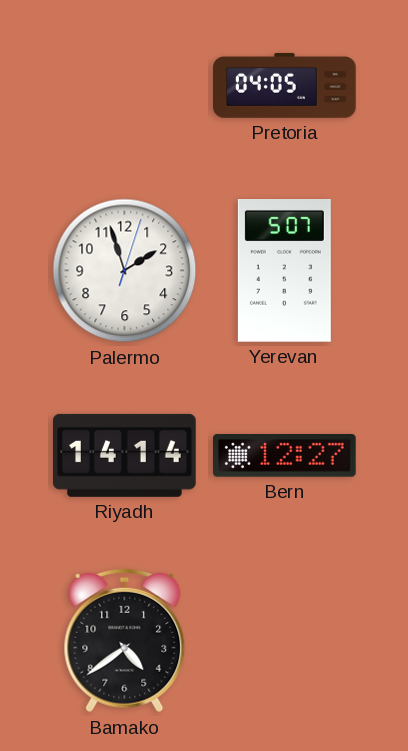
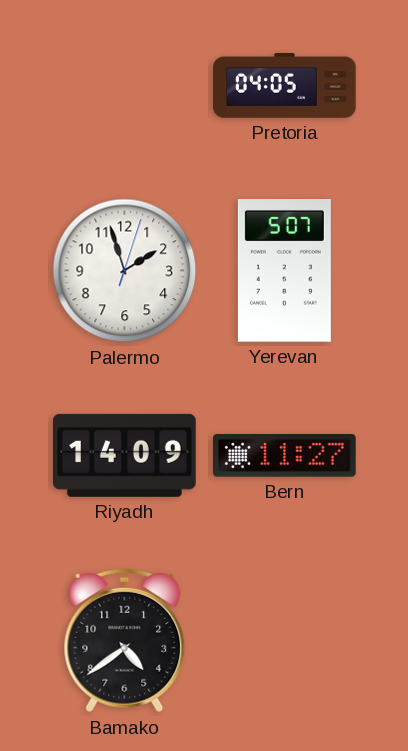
Riyadh: 14:14 -> 14:09 (125, 455)
Bern: 12:27 -> 11:27 (285, 456)
